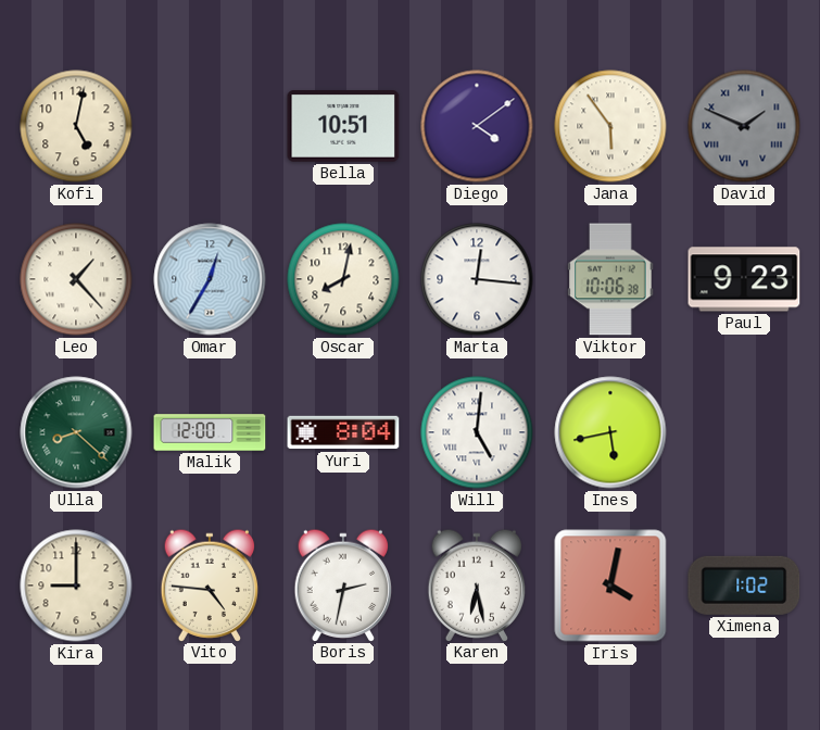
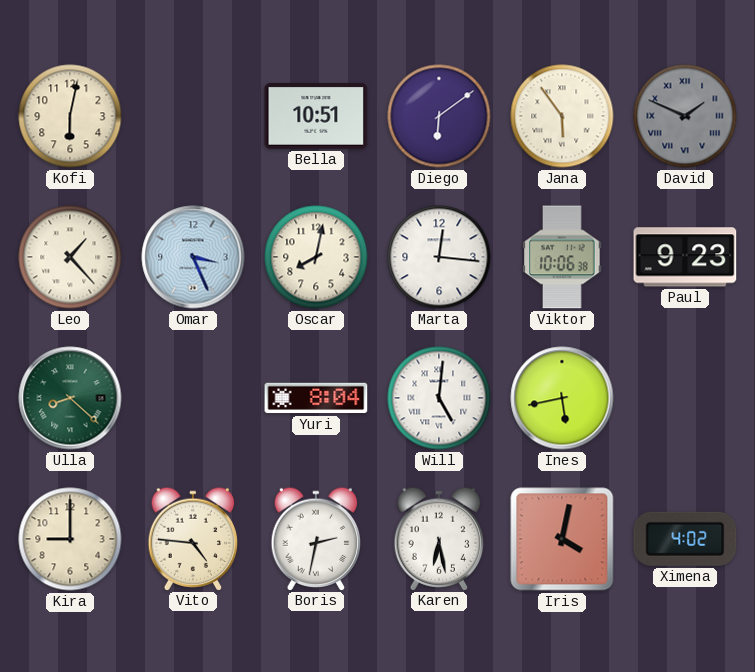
Kofi: 5:02 -> 6:02 (70, 116)
Diego: 4:09 -> 6:09 (439, 116)
Omar: 12:35 -> 3:26 (193, 257)
Malik: 12:00 -> none (210, 432)
Ximena: 1:02 -> 4:02 (685, 539)
